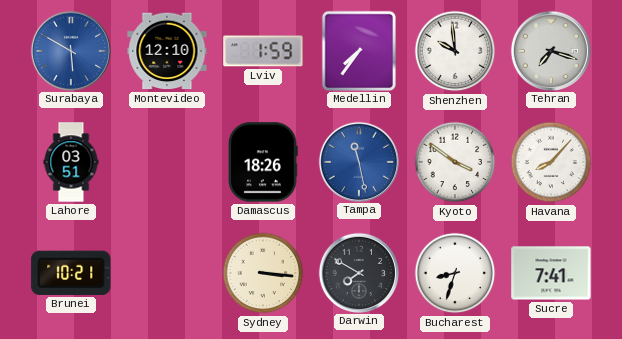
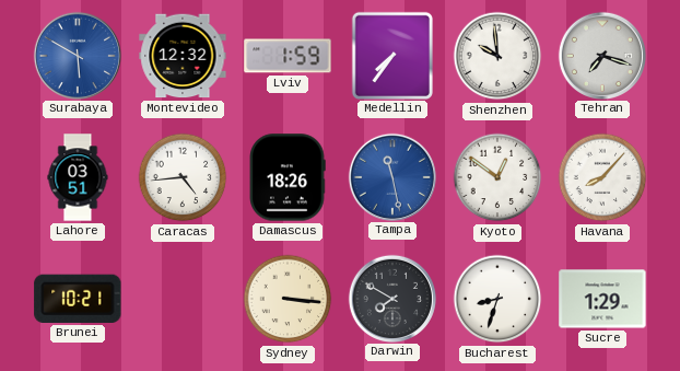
Montevideo: 12:10 -> 12:32 (183, 56)
Caracas: none -> 4:44 (183, 177)
Kyoto: 3:51 -> 12:51 (497, 177)
Sucre: 7:41 -> 1:29 (602, 299)
